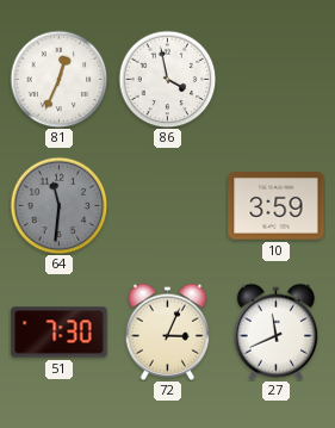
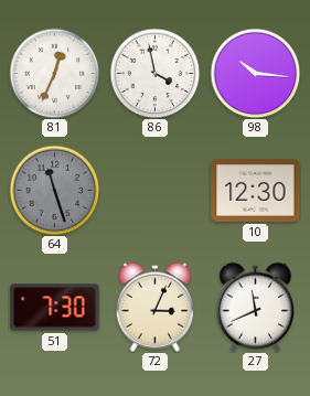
98: none -> 10:16 (255, 73)
64: 11:31 -> 11:27 (54, 190)
10: 3:59 -> 12:30 (256, 191)
